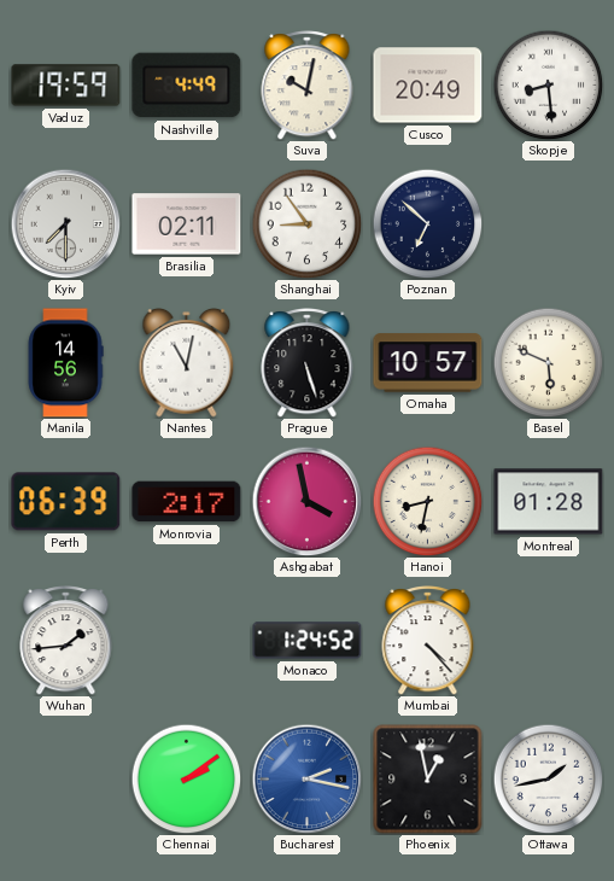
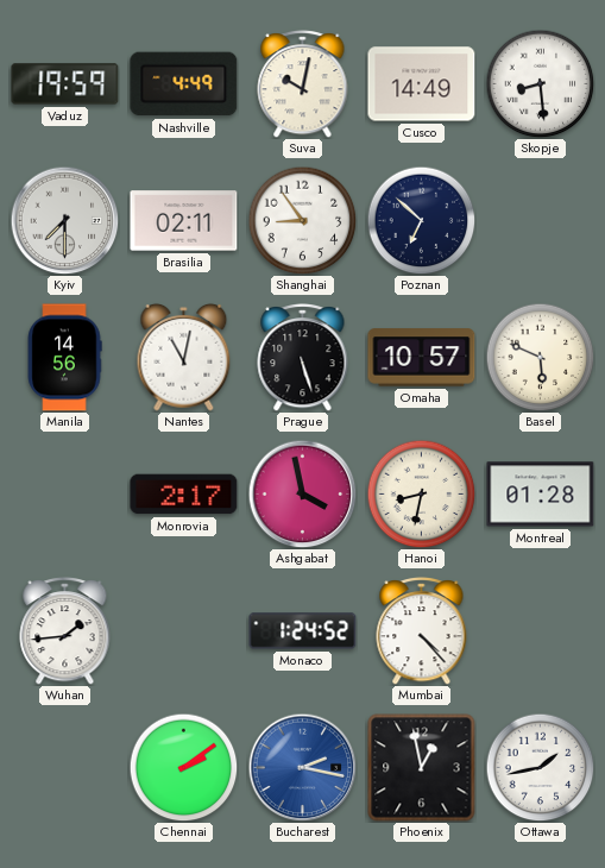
Cusco: 20:49 -> 14:49 (422, 84)
Perth: 06:39 -> none (66, 502)
